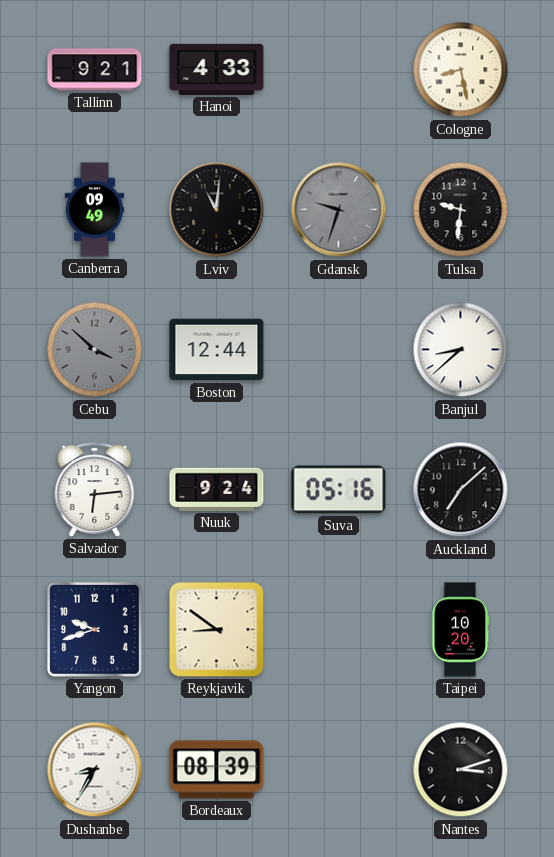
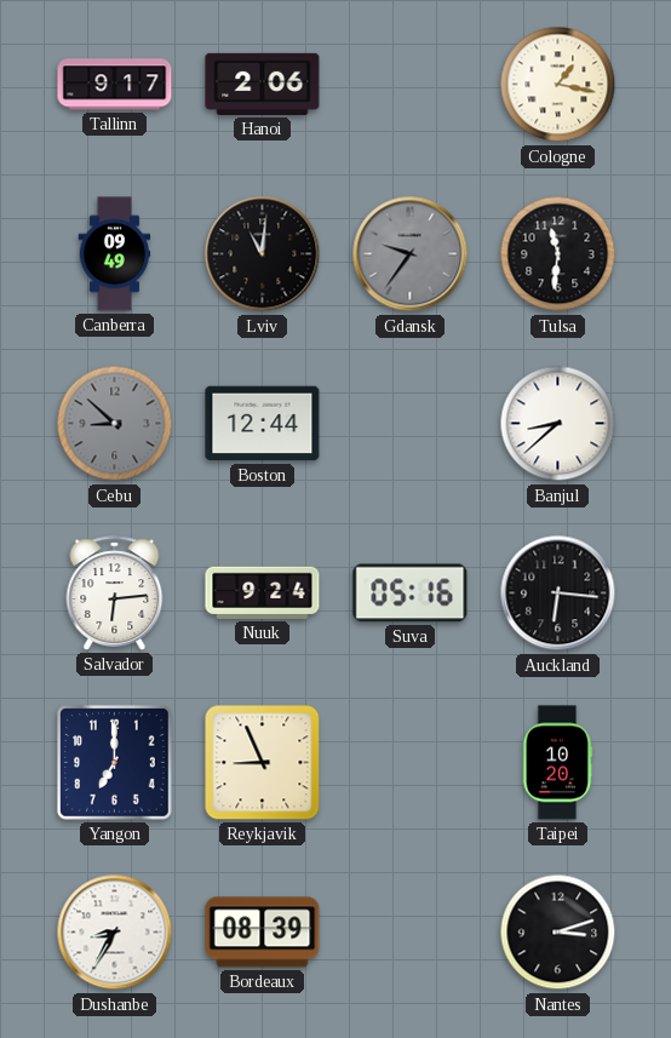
Tallinn: 9:21 -> 9:17 (115, 85)
Hanoi: 4:33 -> 2:06 (263, 84)
Cologne: 8:28 -> 1:17 (558, 85)
Gdansk: 9:33 -> 9:36 (411, 254)
Tulsa: 9:31 -> 11:31 (558, 254)
Cebu: 3:52 -> 8:52 (115, 424)
Auckland: 7:08 -> 6:16 (558, 593)
Yangon: 9:42 -> 7:00 (115, 763)
Reykjavik: 8:51 -> 8:56 (263, 763)
